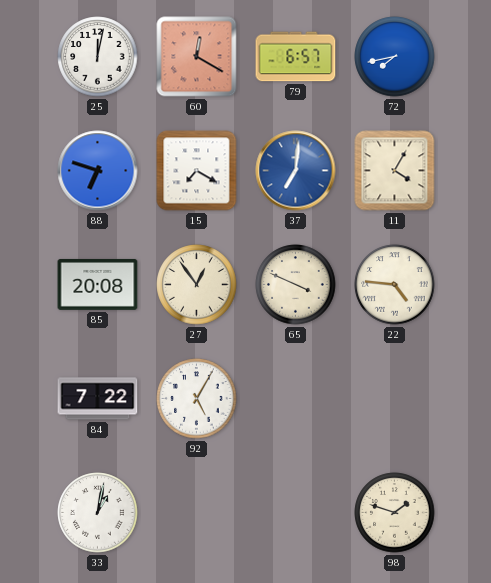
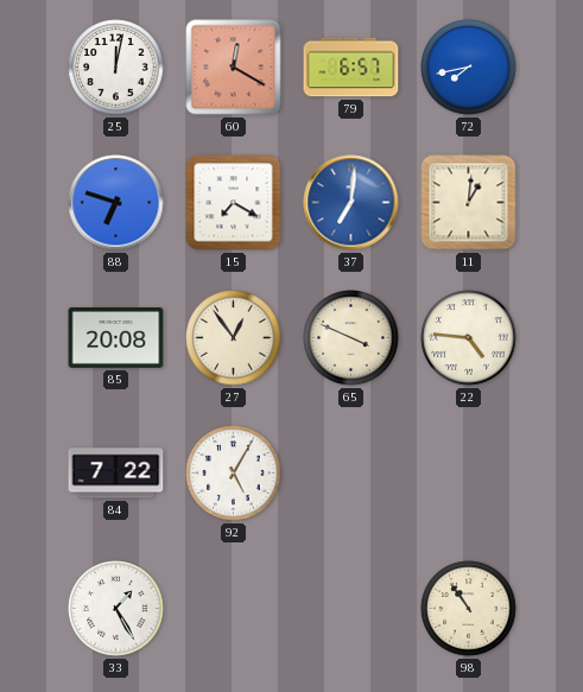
11: 4:05 -> 1:01 (469, 203)
33: 1:02 -> 1:25 (116, 609)
98: 1:48 -> 10:54 (469, 609)
